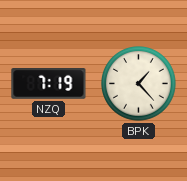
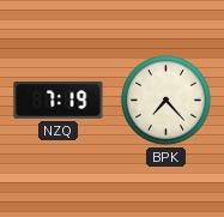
BPK: 1:23 -> 7:23 (167, 101)
